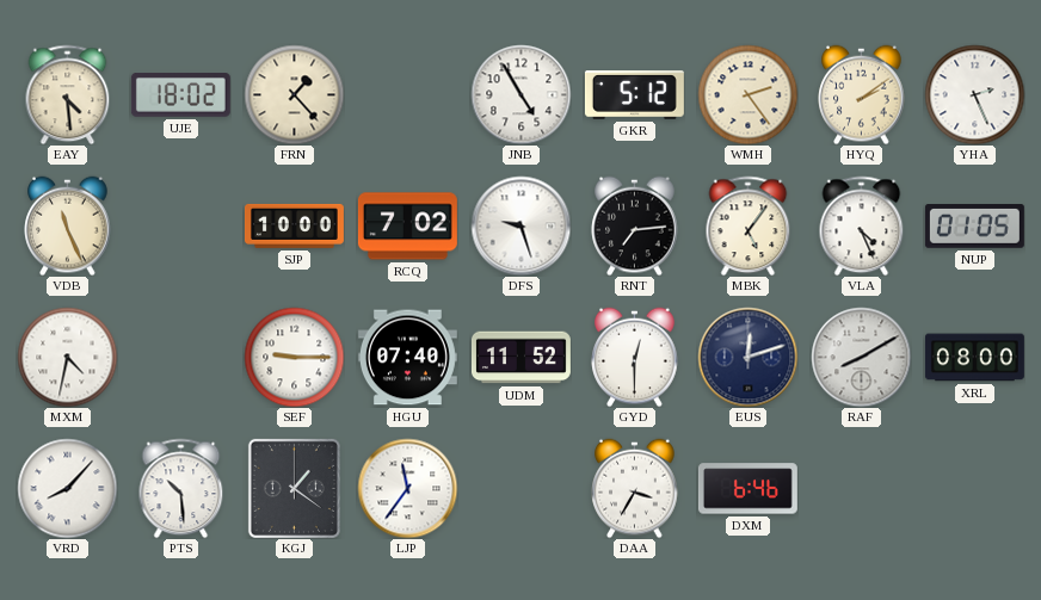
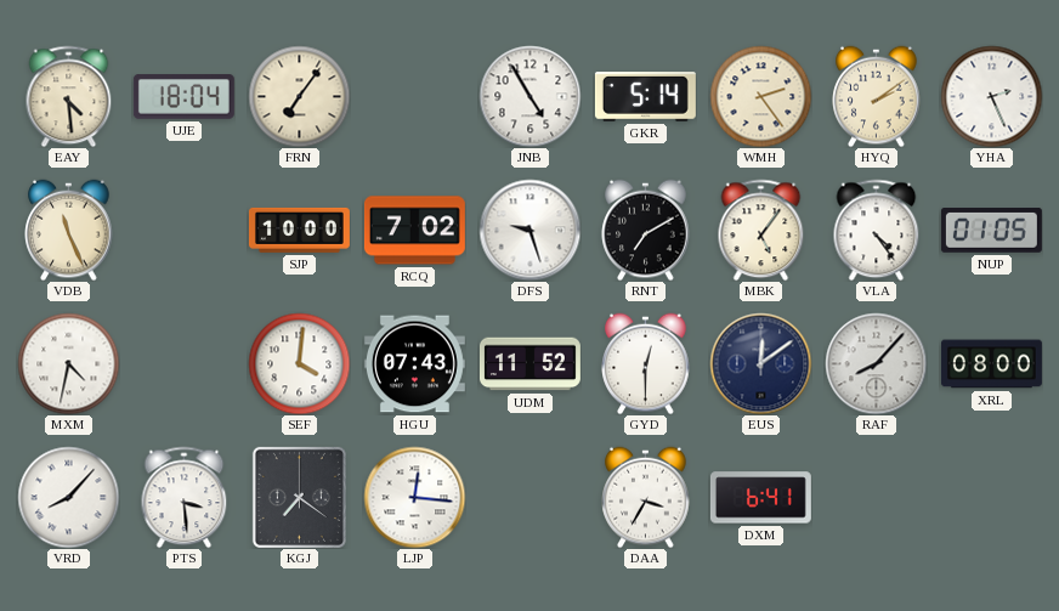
UJE: 18:02 -> 18:04 (183, 97)
FRN: 1:23 -> 7:06 (299, 96)
GKR: 5:12 -> 5:14 (645, 97)
RNT: 7:14 -> 7:10 (646, 230)
VLA: 4:26 -> 4:24 (877, 230)
SEF: 9:15 -> 4:01 (299, 363)
HGU: 07:40 -> 07:43 (414, 364)
EUS: 12:12 -> 12:09 (760, 363)
RAF: 8:10 -> 8:07 (876, 363)
PTS: 10:29 -> 3:29 (185, 497)
KGJ: 1:21 -> 7:21 (299, 497)
LJP: 11:36 -> 12:16 (414, 497)
DXM: 6:46 -> 6:41 (760, 498)
